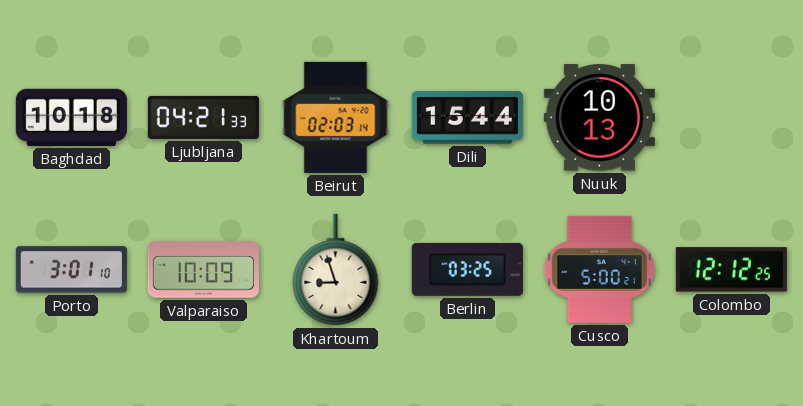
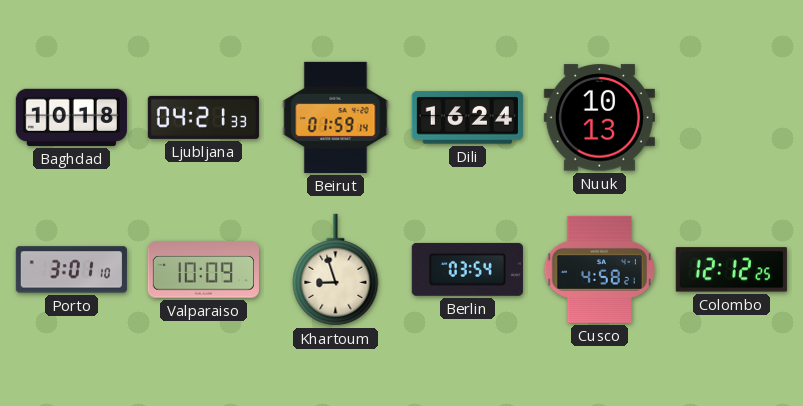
Beirut: 02:03 -> 01:59 (336, 117)
Dili: 15:44 -> 16:24 (467, 118)
Berlin: 03:25 -> 03:54 (467, 269)
Cusco: 5:00 -> 4:58 (599, 269)
